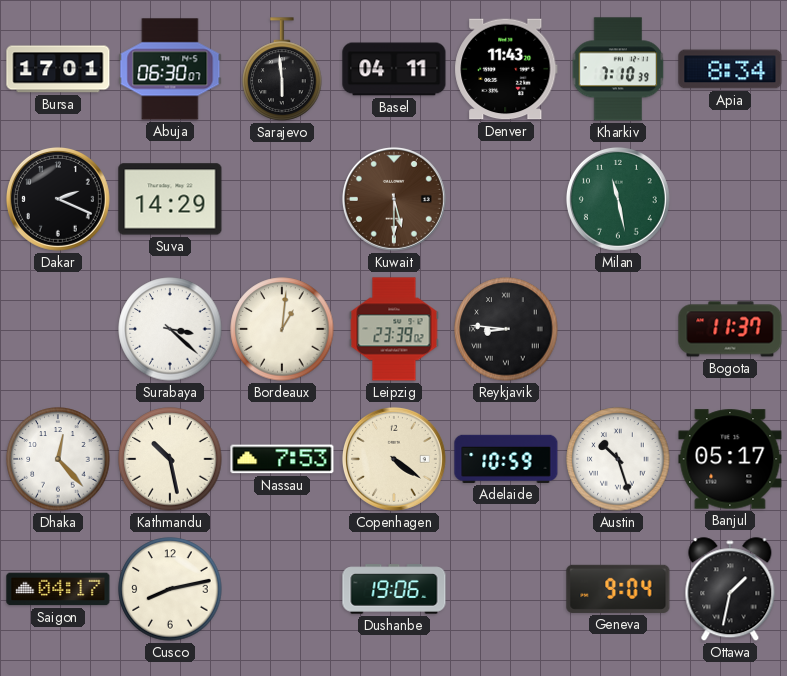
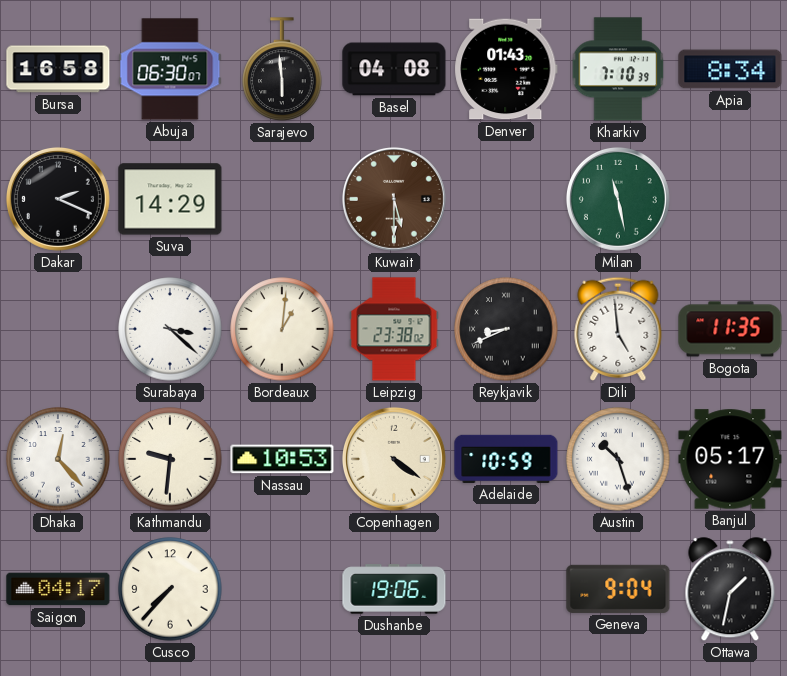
Bursa: 17:01 -> 16:58 (58, 69)
Basel: 04:11 -> 04:08 (394, 69)
Denver: 11:43 -> 01:43 (506, 69)
Leipzig: 23:39 -> 23:38 (394, 329)
Reykjavik: 8:46 -> 8:41 (506, 329)
Dili: none -> 4:59 (618, 329)
Bogota: 11:37 -> 11:35 (730, 329)
Kathmandu: 10:28 -> 9:31 (170, 459)
Nassau: 7:53 -> 10:53 (282, 459)
Cusco: 8:13 -> 7:37 (170, 589)
